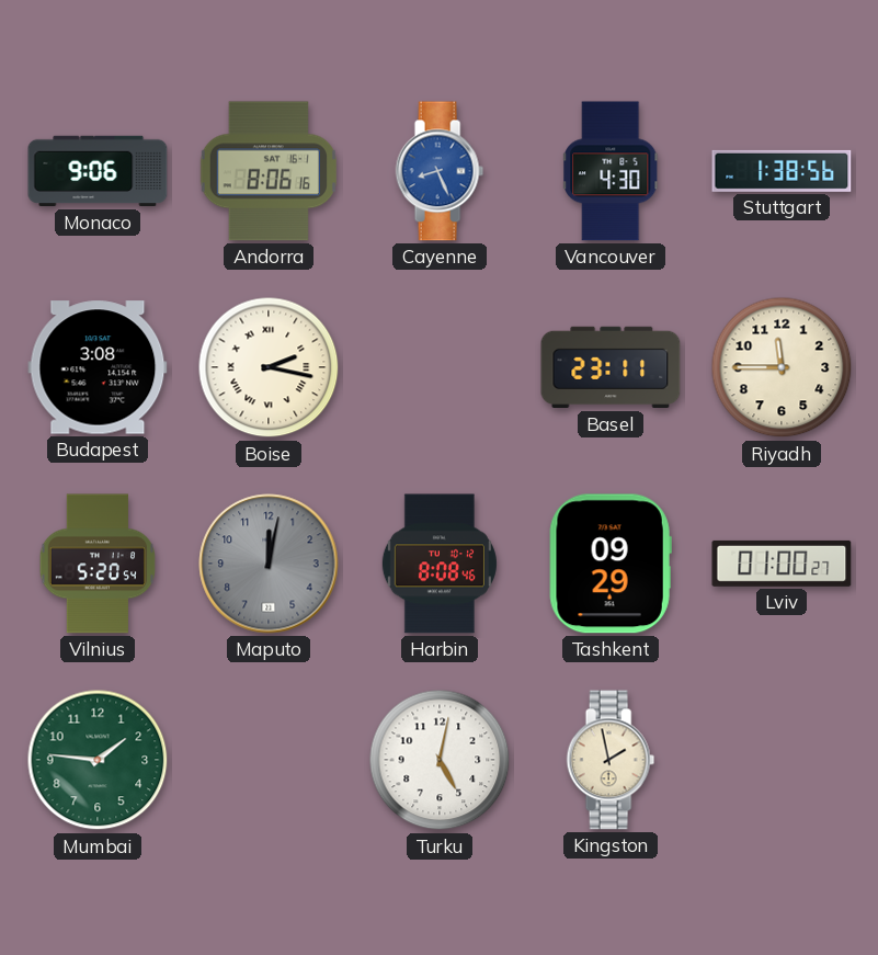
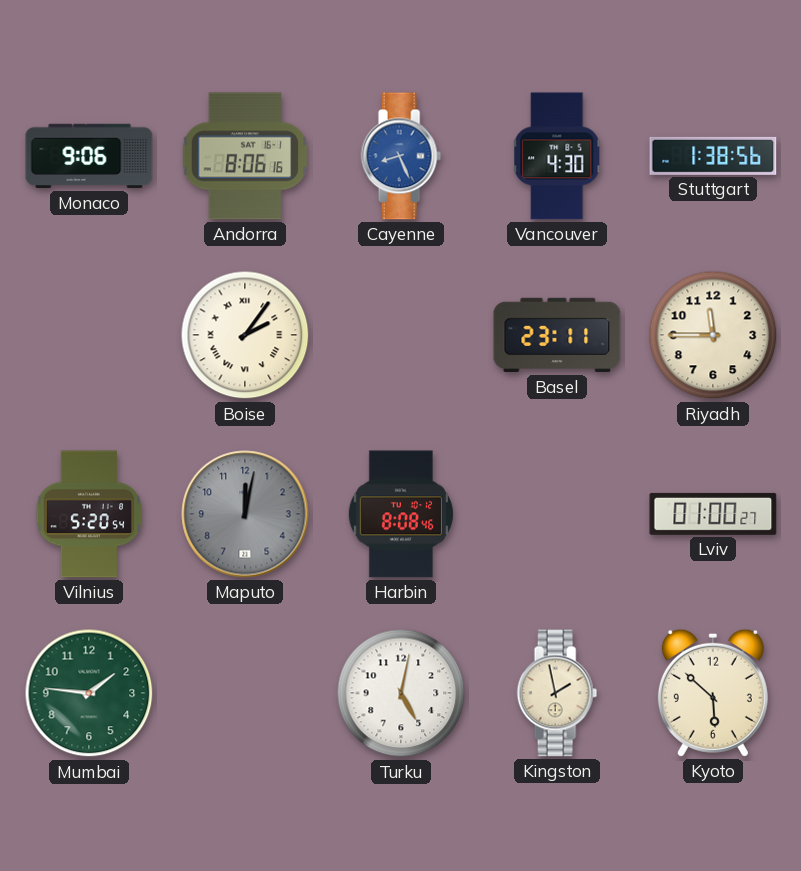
Budapest: 3:08 -> none (98, 367)
Boise: 2:17 -> 2:06 (245, 335)
Tashkent: 09:29 -> none (611, 564)
Kyoto: none -> 5:52 (713, 693)
